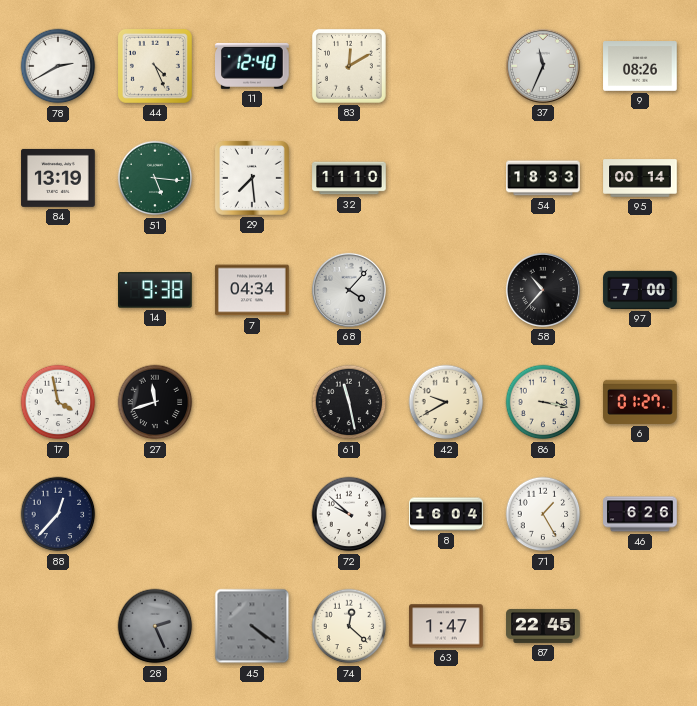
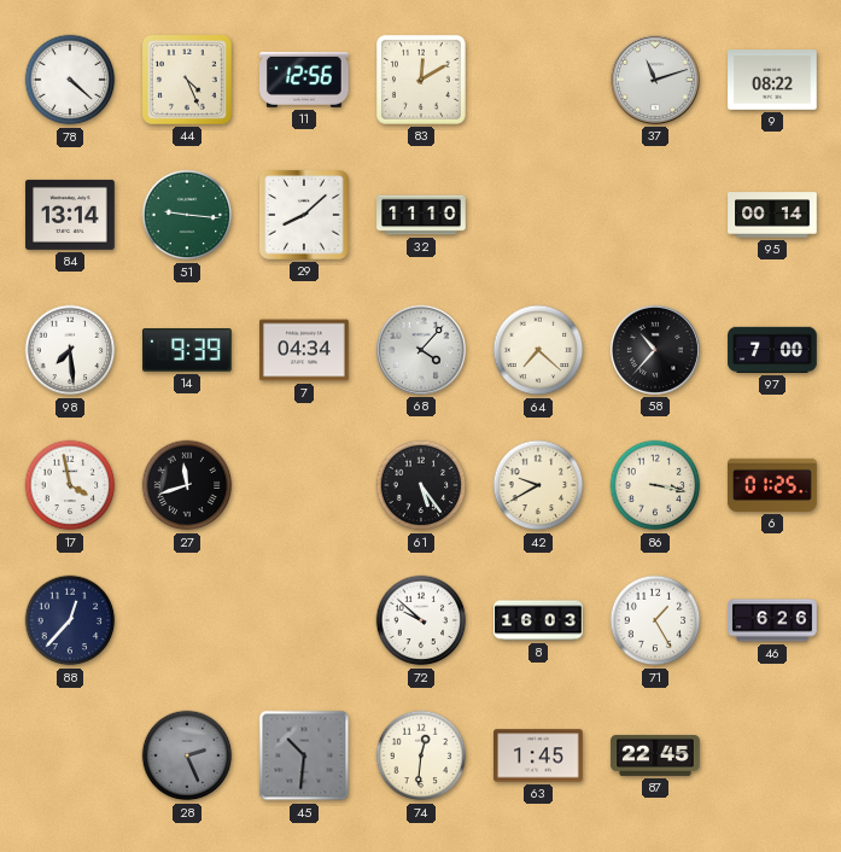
78: 2:40 -> 4:22 (70, 80)
11: 12:40 -> 12:56 (305, 80)
37: 11:34 -> 11:12 (655, 80)
9: 08:26 -> 08:22 (772, 80)
84: 13:19 -> 13:14 (70, 215)
51: 5:16 -> 9:16 (187, 215)
29: 7:29 -> 8:08 (304, 215)
54: 18:33 -> none (543, 178)
98: none -> 7:29 (70, 350)
14: 9:38 -> 9:39 (188, 350)
64: none -> 7:22 (538, 350)
61: 11:28 -> 5:24 (421, 485)
6: 01:27 -> 01:25 (772, 485)
8: 16:04 -> 16:03 (538, 620)
45: 4:21 -> 10:31 (304, 755)
74: 12:22 -> 12:31 (421, 755)
63: 1:47 -> 1:45 (538, 755)
